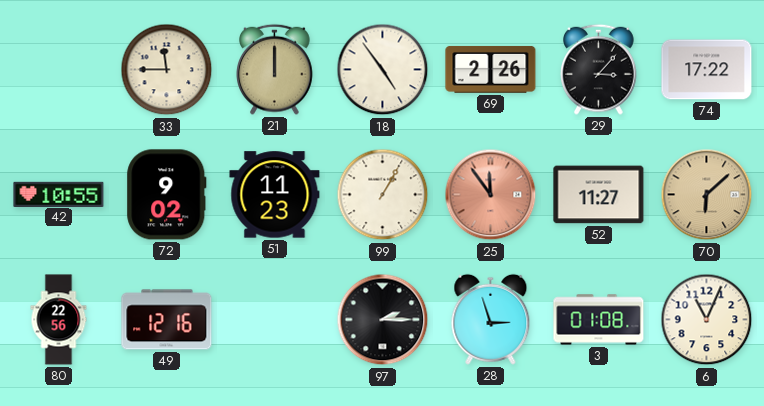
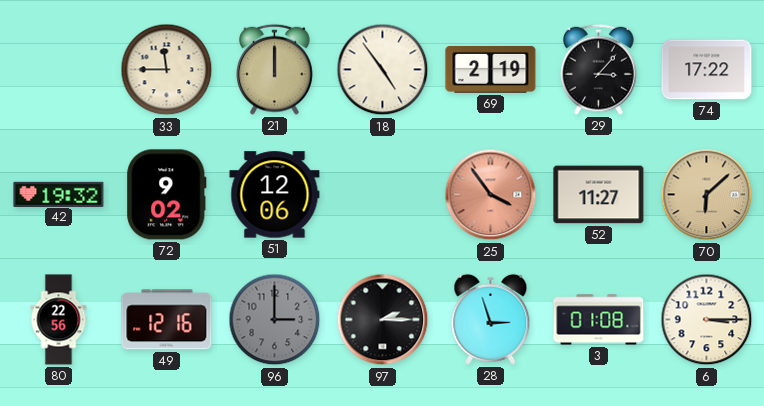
69: 2:26 -> 2:19 (491, 70)
42: 10:55 -> 19:32 (59, 194)
51: 11:23 -> 12:06 (275, 195)
99: 1:05 -> none (383, 195)
25: 11:54 -> 3:54 (491, 195)
96: none -> 3:00 (275, 320)
6: 11:04 -> 3:15 (707, 320)
